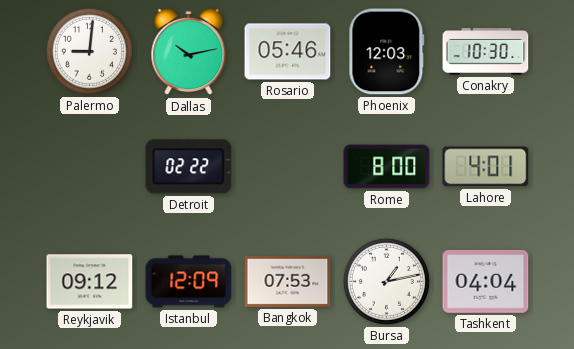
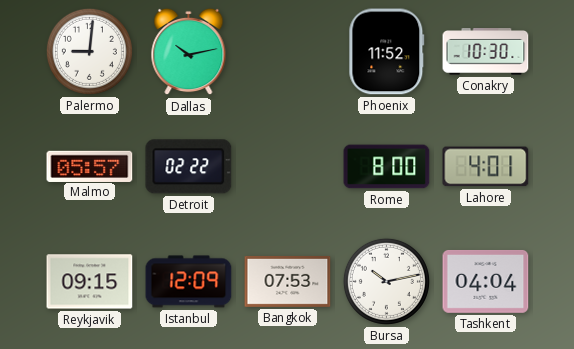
Rosario: 05:46 -> none (288, 52)
Phoenix: 12:03 -> 11:52 (387, 52)
Malmo: none -> 05:57 (90, 166)
Reykjavik: 09:12 -> 09:15 (90, 282)
Bursa: 1:13 -> 10:13 (386, 281)
